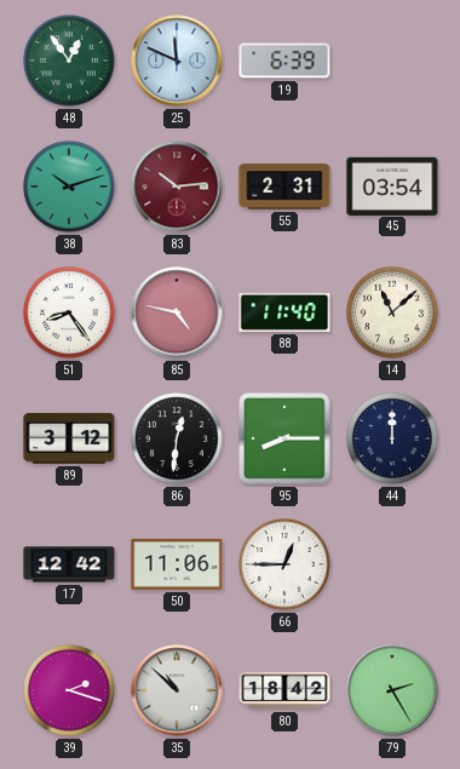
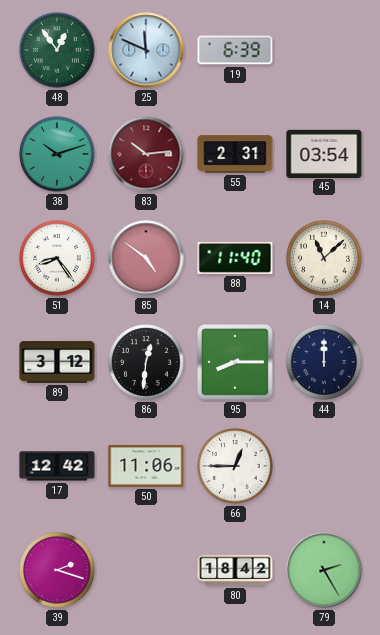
85: 4:47 -> 4:51 (146, 258)
35: 10:52 -> none (177, 690)
